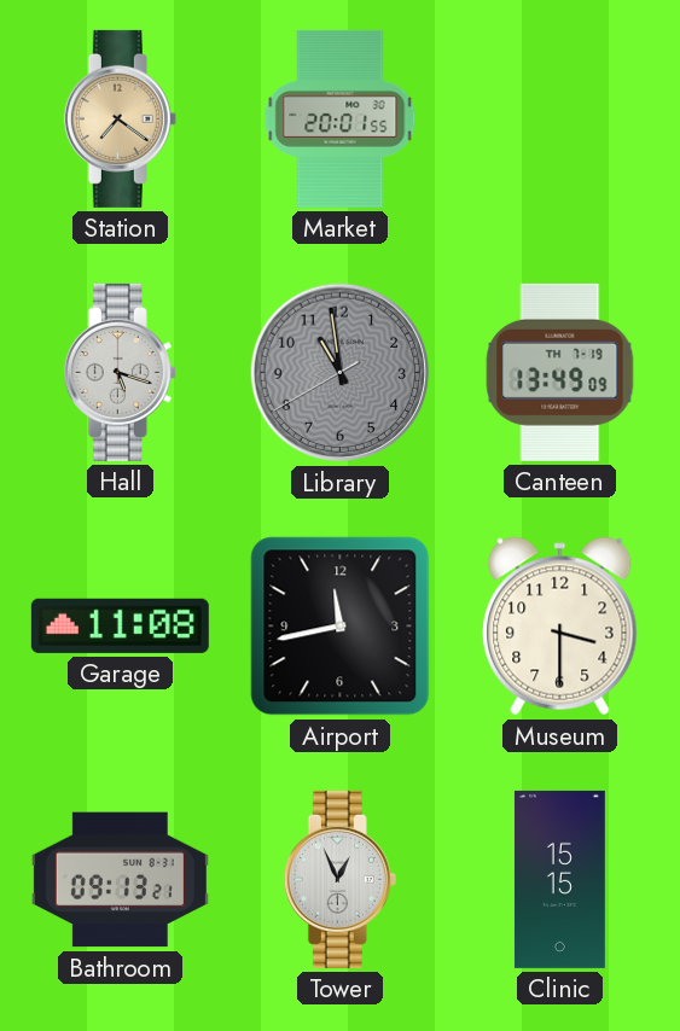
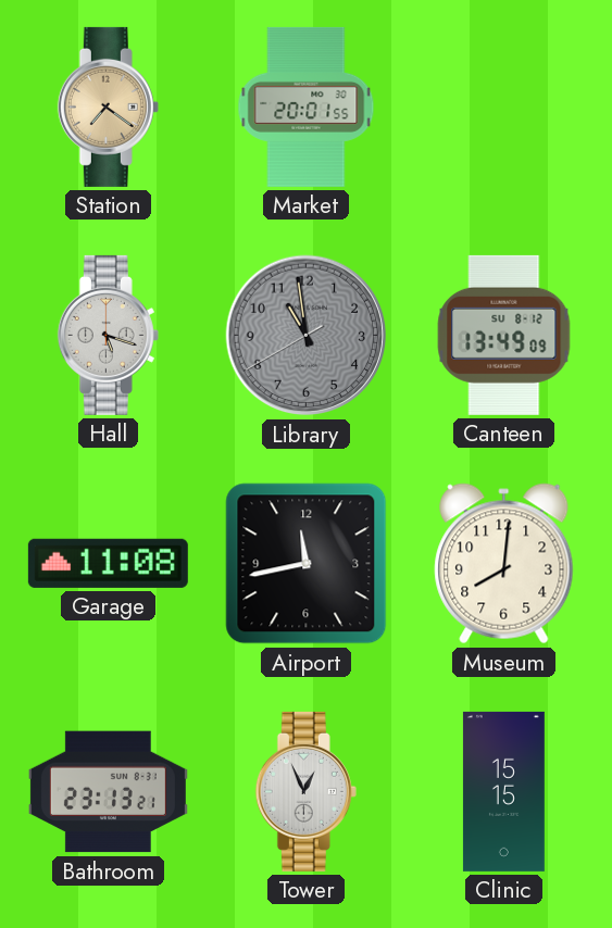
Canteen date: TH 7-19 -> SU 8-12 (504, 335)
Museum: 3:30 -> 8:01 (504, 564)
Bathroom: 09:13 -> 23:13 (108, 792)
